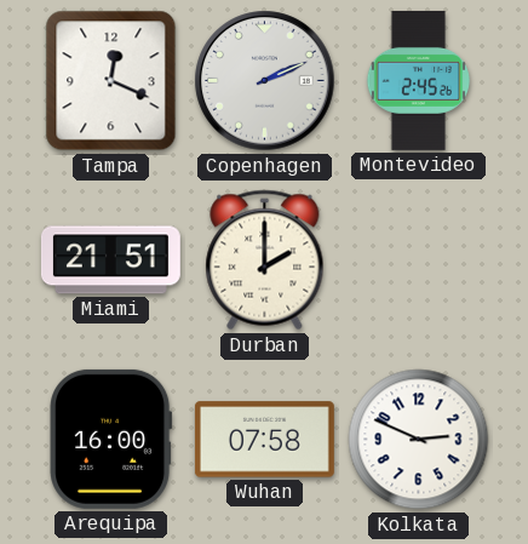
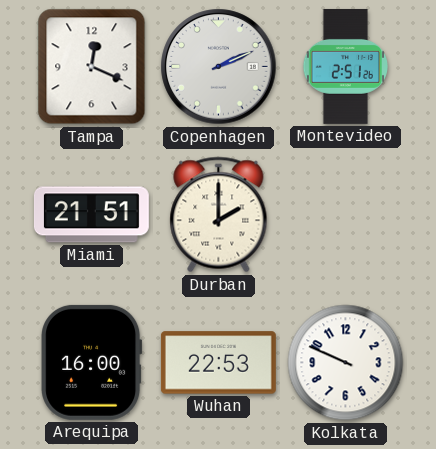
Montevideo: 2:45 -> 2:51 (345, 66)
Wuhan: 07:58 -> 22:53 (218, 363)
Kolkata: 2:49 -> 9:49 (346, 363)
